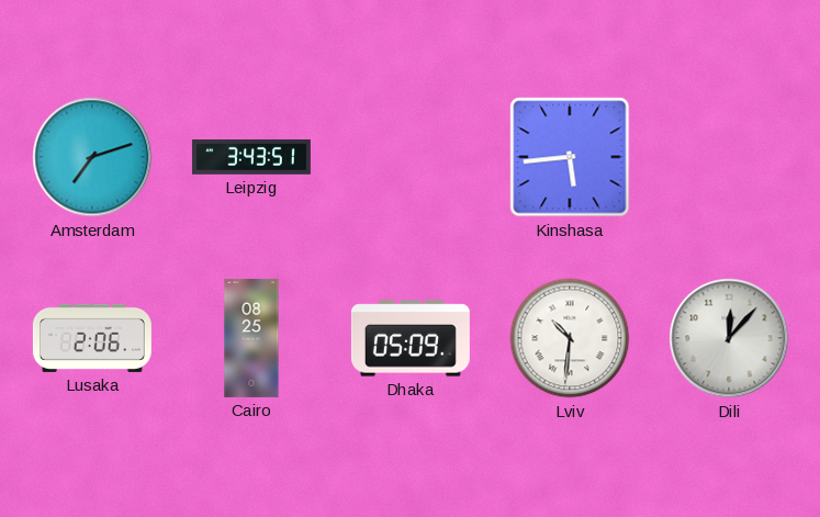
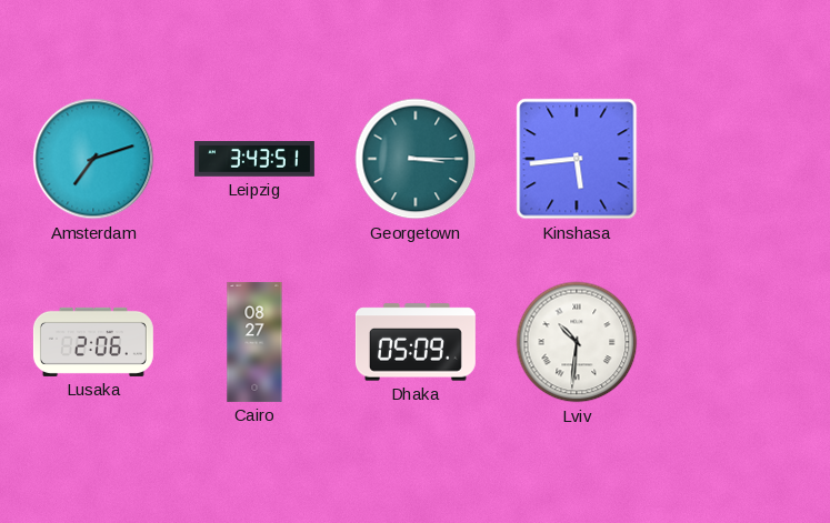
Georgetown: none -> 3:15 (416, 159)
Cairo: 08:25 -> 08:27 (254, 342)
Dili: 12:07 -> none (729, 338)
